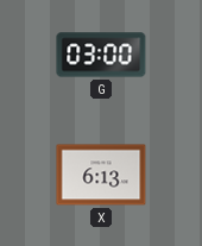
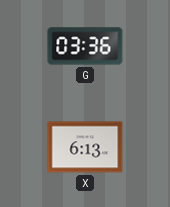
G: 03:00 -> 03:36 (85, 46)
